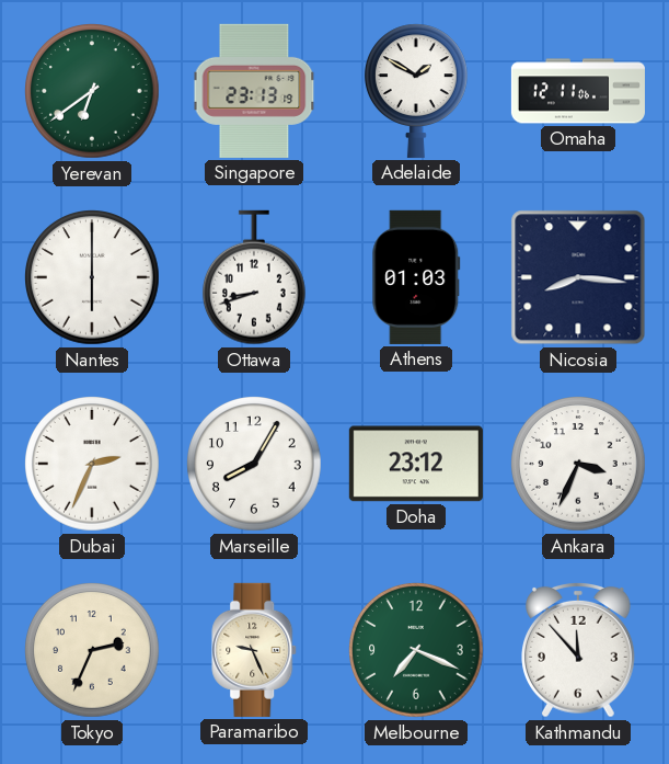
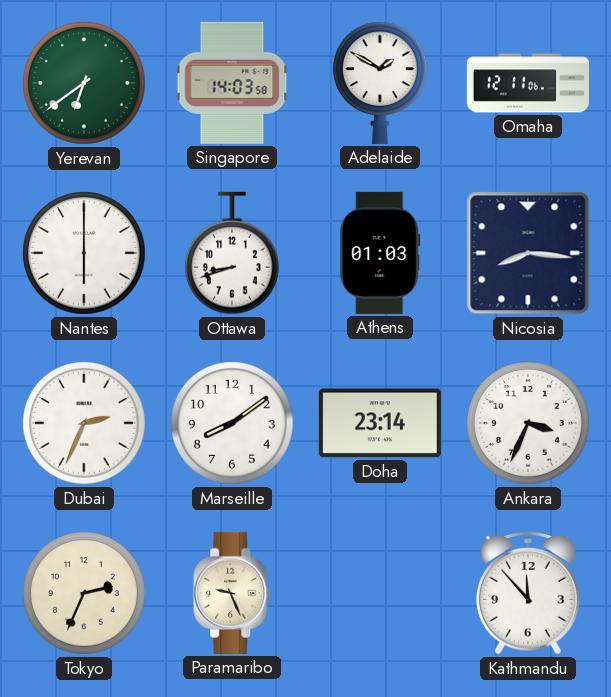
Singapore: 23:13 -> 14:03 (232, 83)
Marseille: 8:05 -> 8:09 (233, 424)
Doha: 23:12 -> 23:14 (380, 423)
Melbourne: 7:19 -> none (417, 651)
